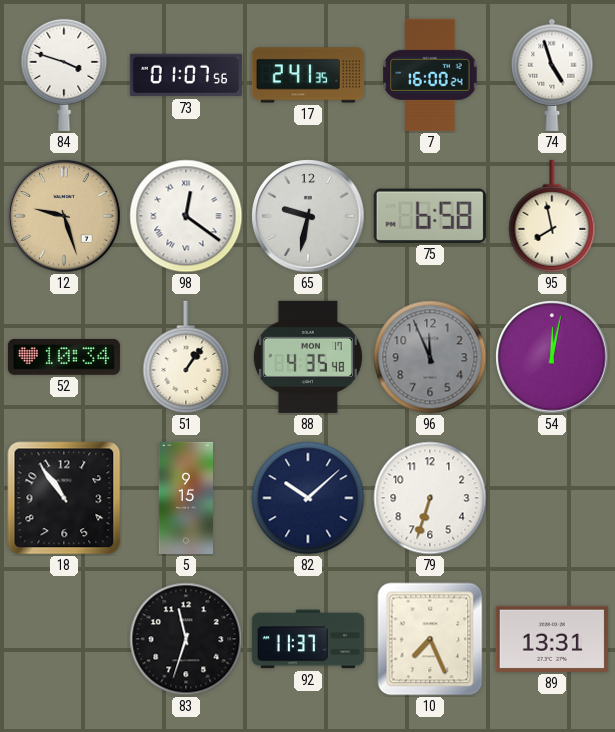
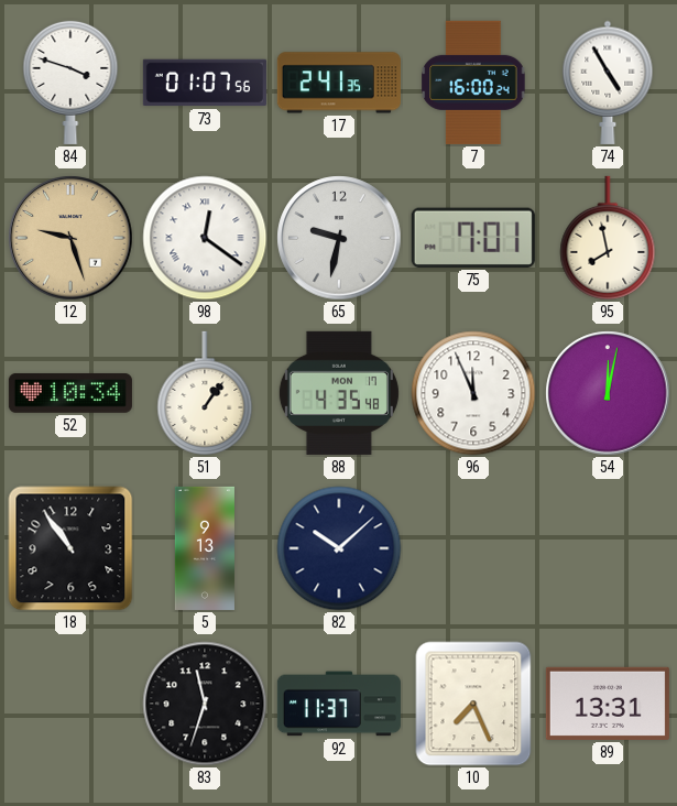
74: 4:57 -> 4:55 (608, 83)
75: 6:58 -> 7:01 (473, 238)
96 dial: grey -> white (473, 393)
5: 9:15 -> 9:13 (204, 548)
79: 6:33 -> none (430, 498)
